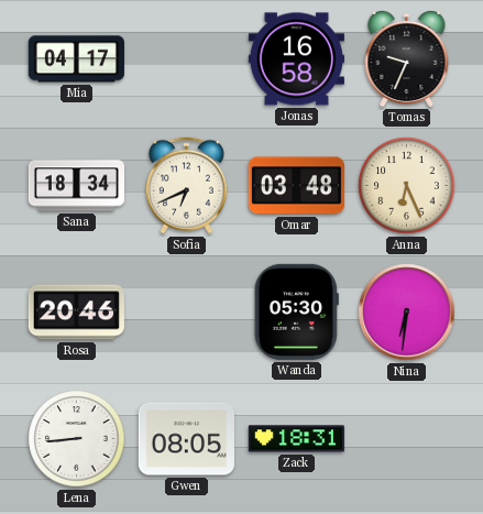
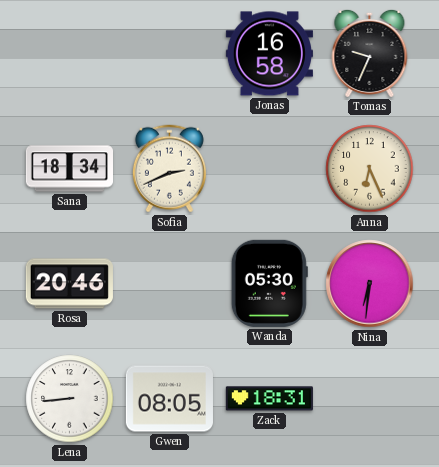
Mia: 04:17 -> none (76, 59)
Sofia: 6:41 -> 2:41 (169, 169)
Omar: 03:48 -> none (296, 186)
